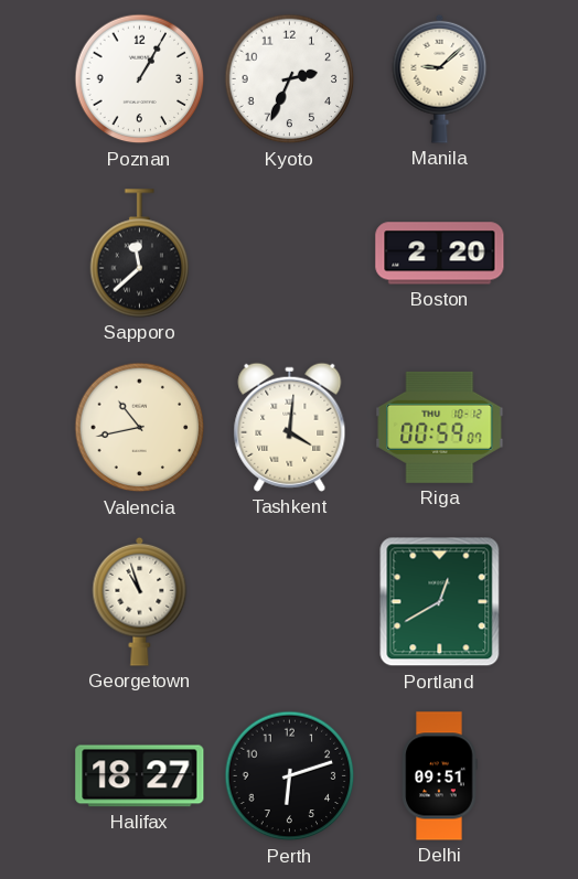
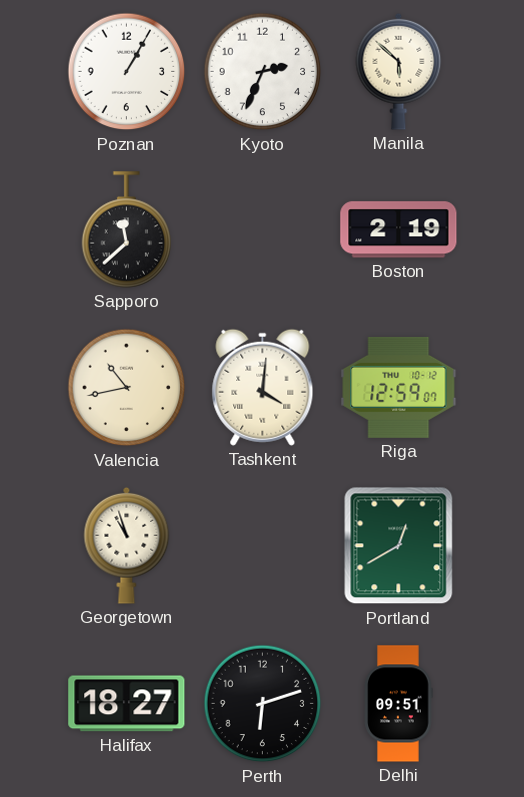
Manila: 9:08 -> 5:52 (399, 71)
Boston: 2:20 -> 2:19 (399, 230)
Riga: 00:59 -> 12:59 (399, 387)
